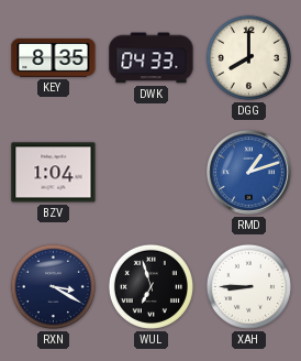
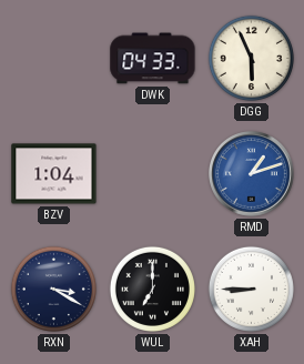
KEY: 8:35 -> none (54, 57)
DGG: 8:00 -> 5:56 (251, 58)
WUL: 6:57 -> 7:00 (152, 289)
